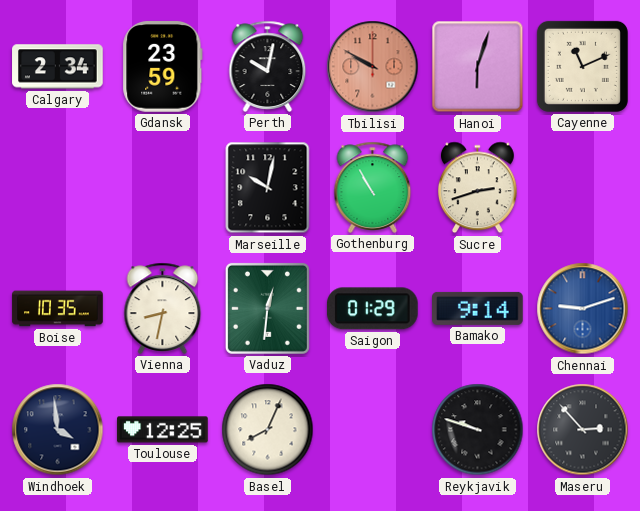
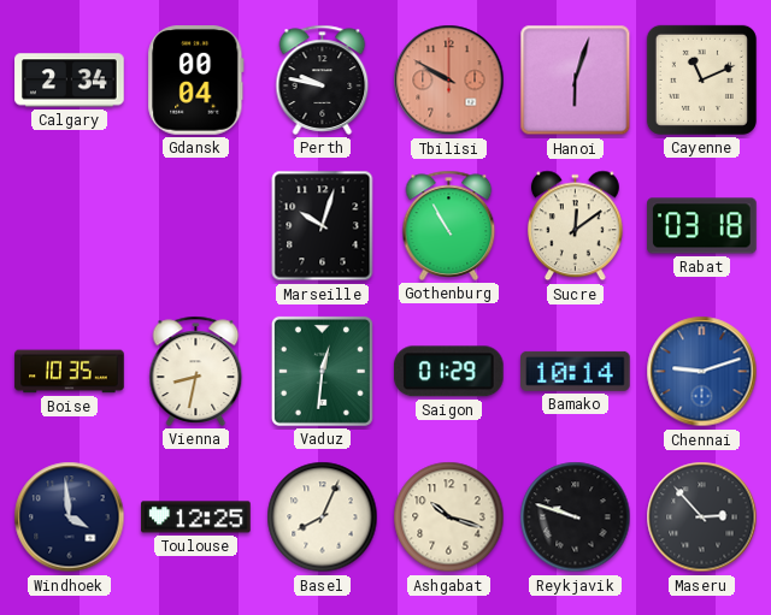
Gdansk: 23:59 -> 00:04 (196, 81)
Perth: 10:02 -> 9:47 (323, 79)
Marseille: 10:02 -> 10:03 (323, 226)
Sucre: 2:42 -> 12:09 (575, 226)
Rabat: none -> 03:18 (702, 226)
Bamako: 9:14 -> 10:14 (576, 371)
Ashgabat: none -> 10:18 (449, 518)
